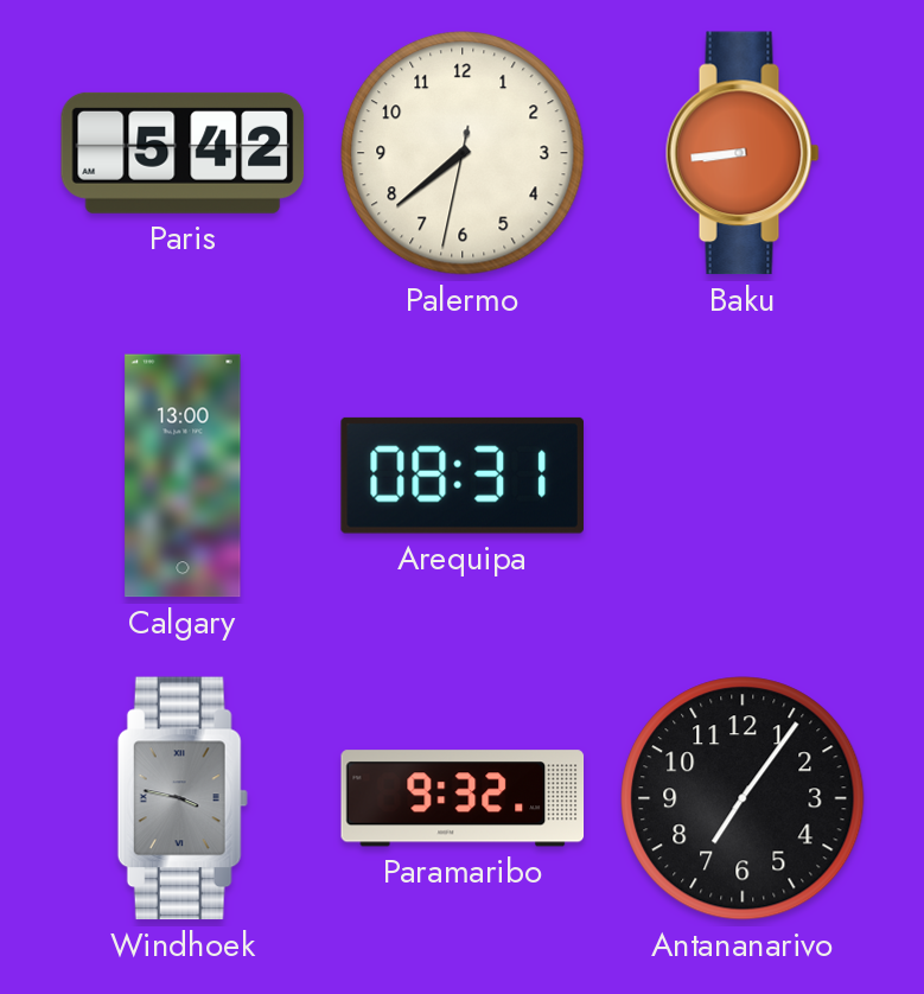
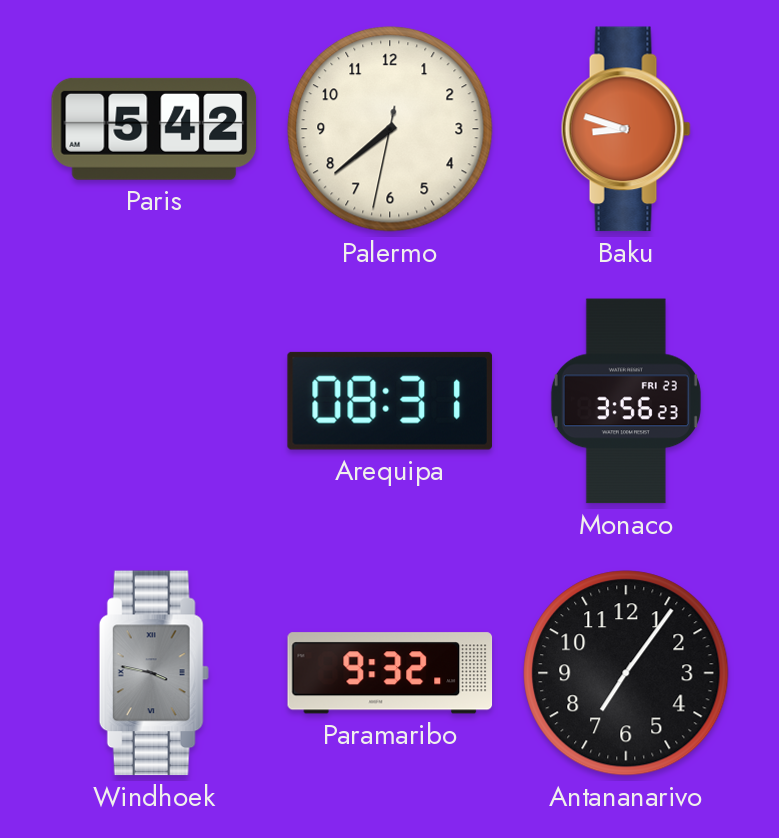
Baku: 8:44 -> 8:48 (626, 129)
Calgary: 13:00 -> none (183, 476)
Monaco: none -> 3:56 (626, 401)
